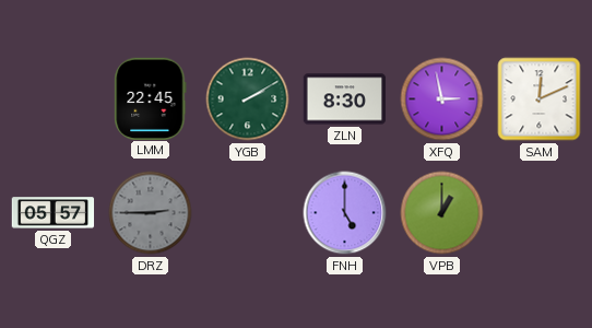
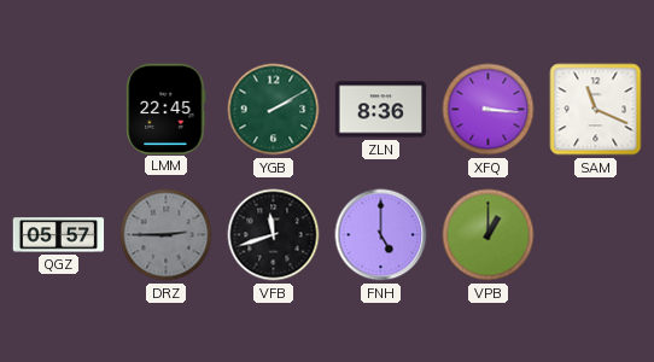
ZLN: 8:30 -> 8:36 (381, 110)
XFQ: 2:58 -> 3:16 (489, 110)
SAM: 12:11 -> 11:19 (596, 110)
VFB: none -> 11:42 (274, 235)
